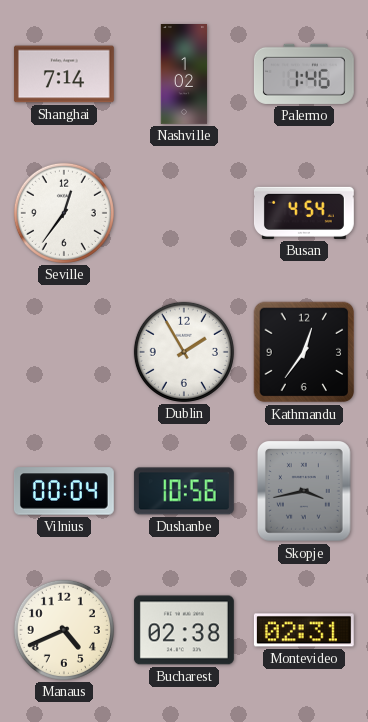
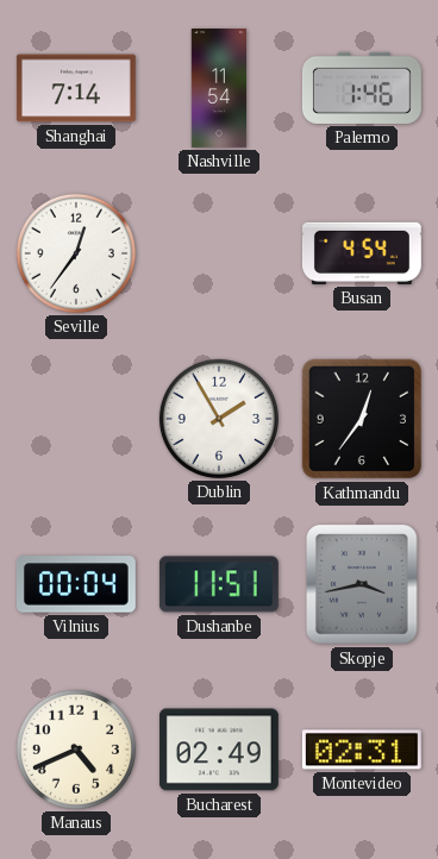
Nashville: 1:02 -> 11:54 (219, 89)
Dushanbe: 10:56 -> 11:51 (219, 584)
Bucharest: 02:38 -> 02:49 (219, 750)
